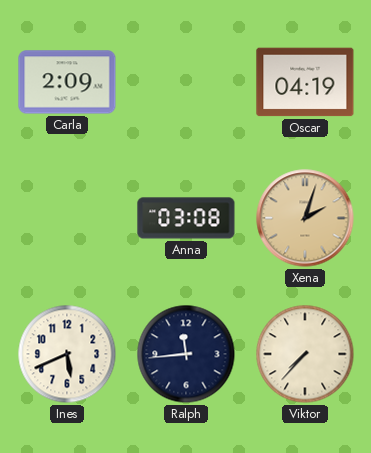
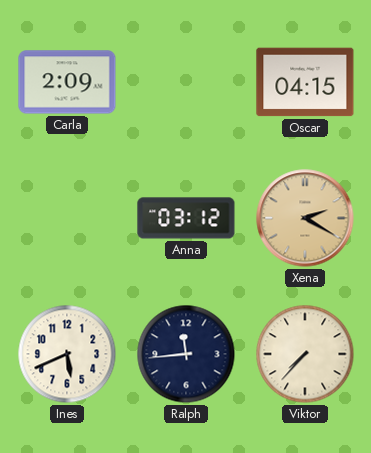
Oscar: 04:19 -> 04:15 (305, 82)
Anna: 03:08 -> 03:12 (186, 218)
Xena: 2:03 -> 2:20 (305, 218)
